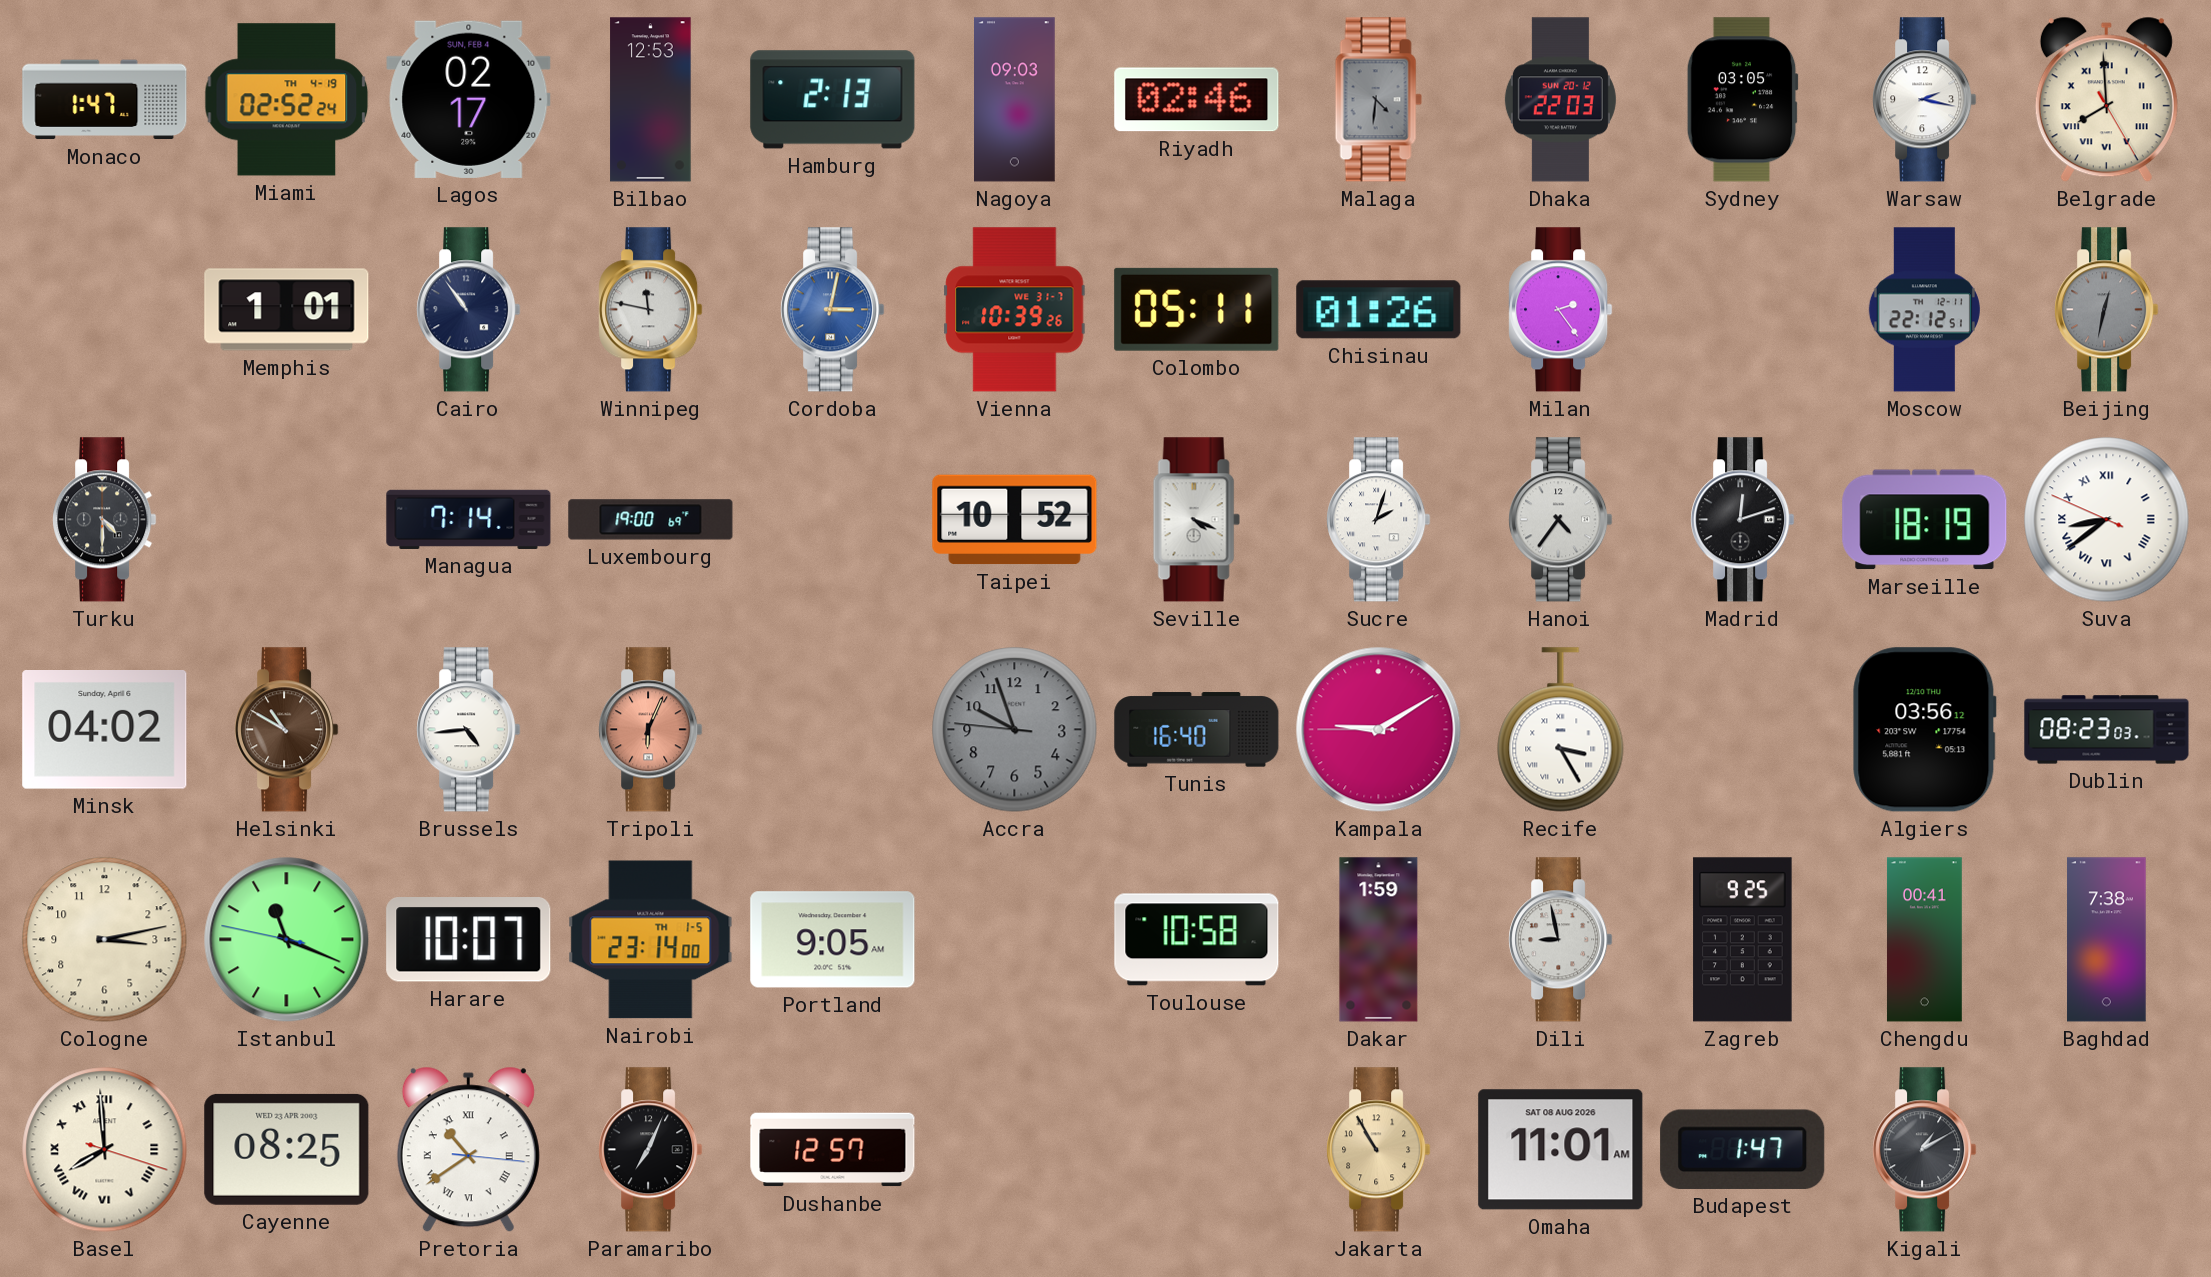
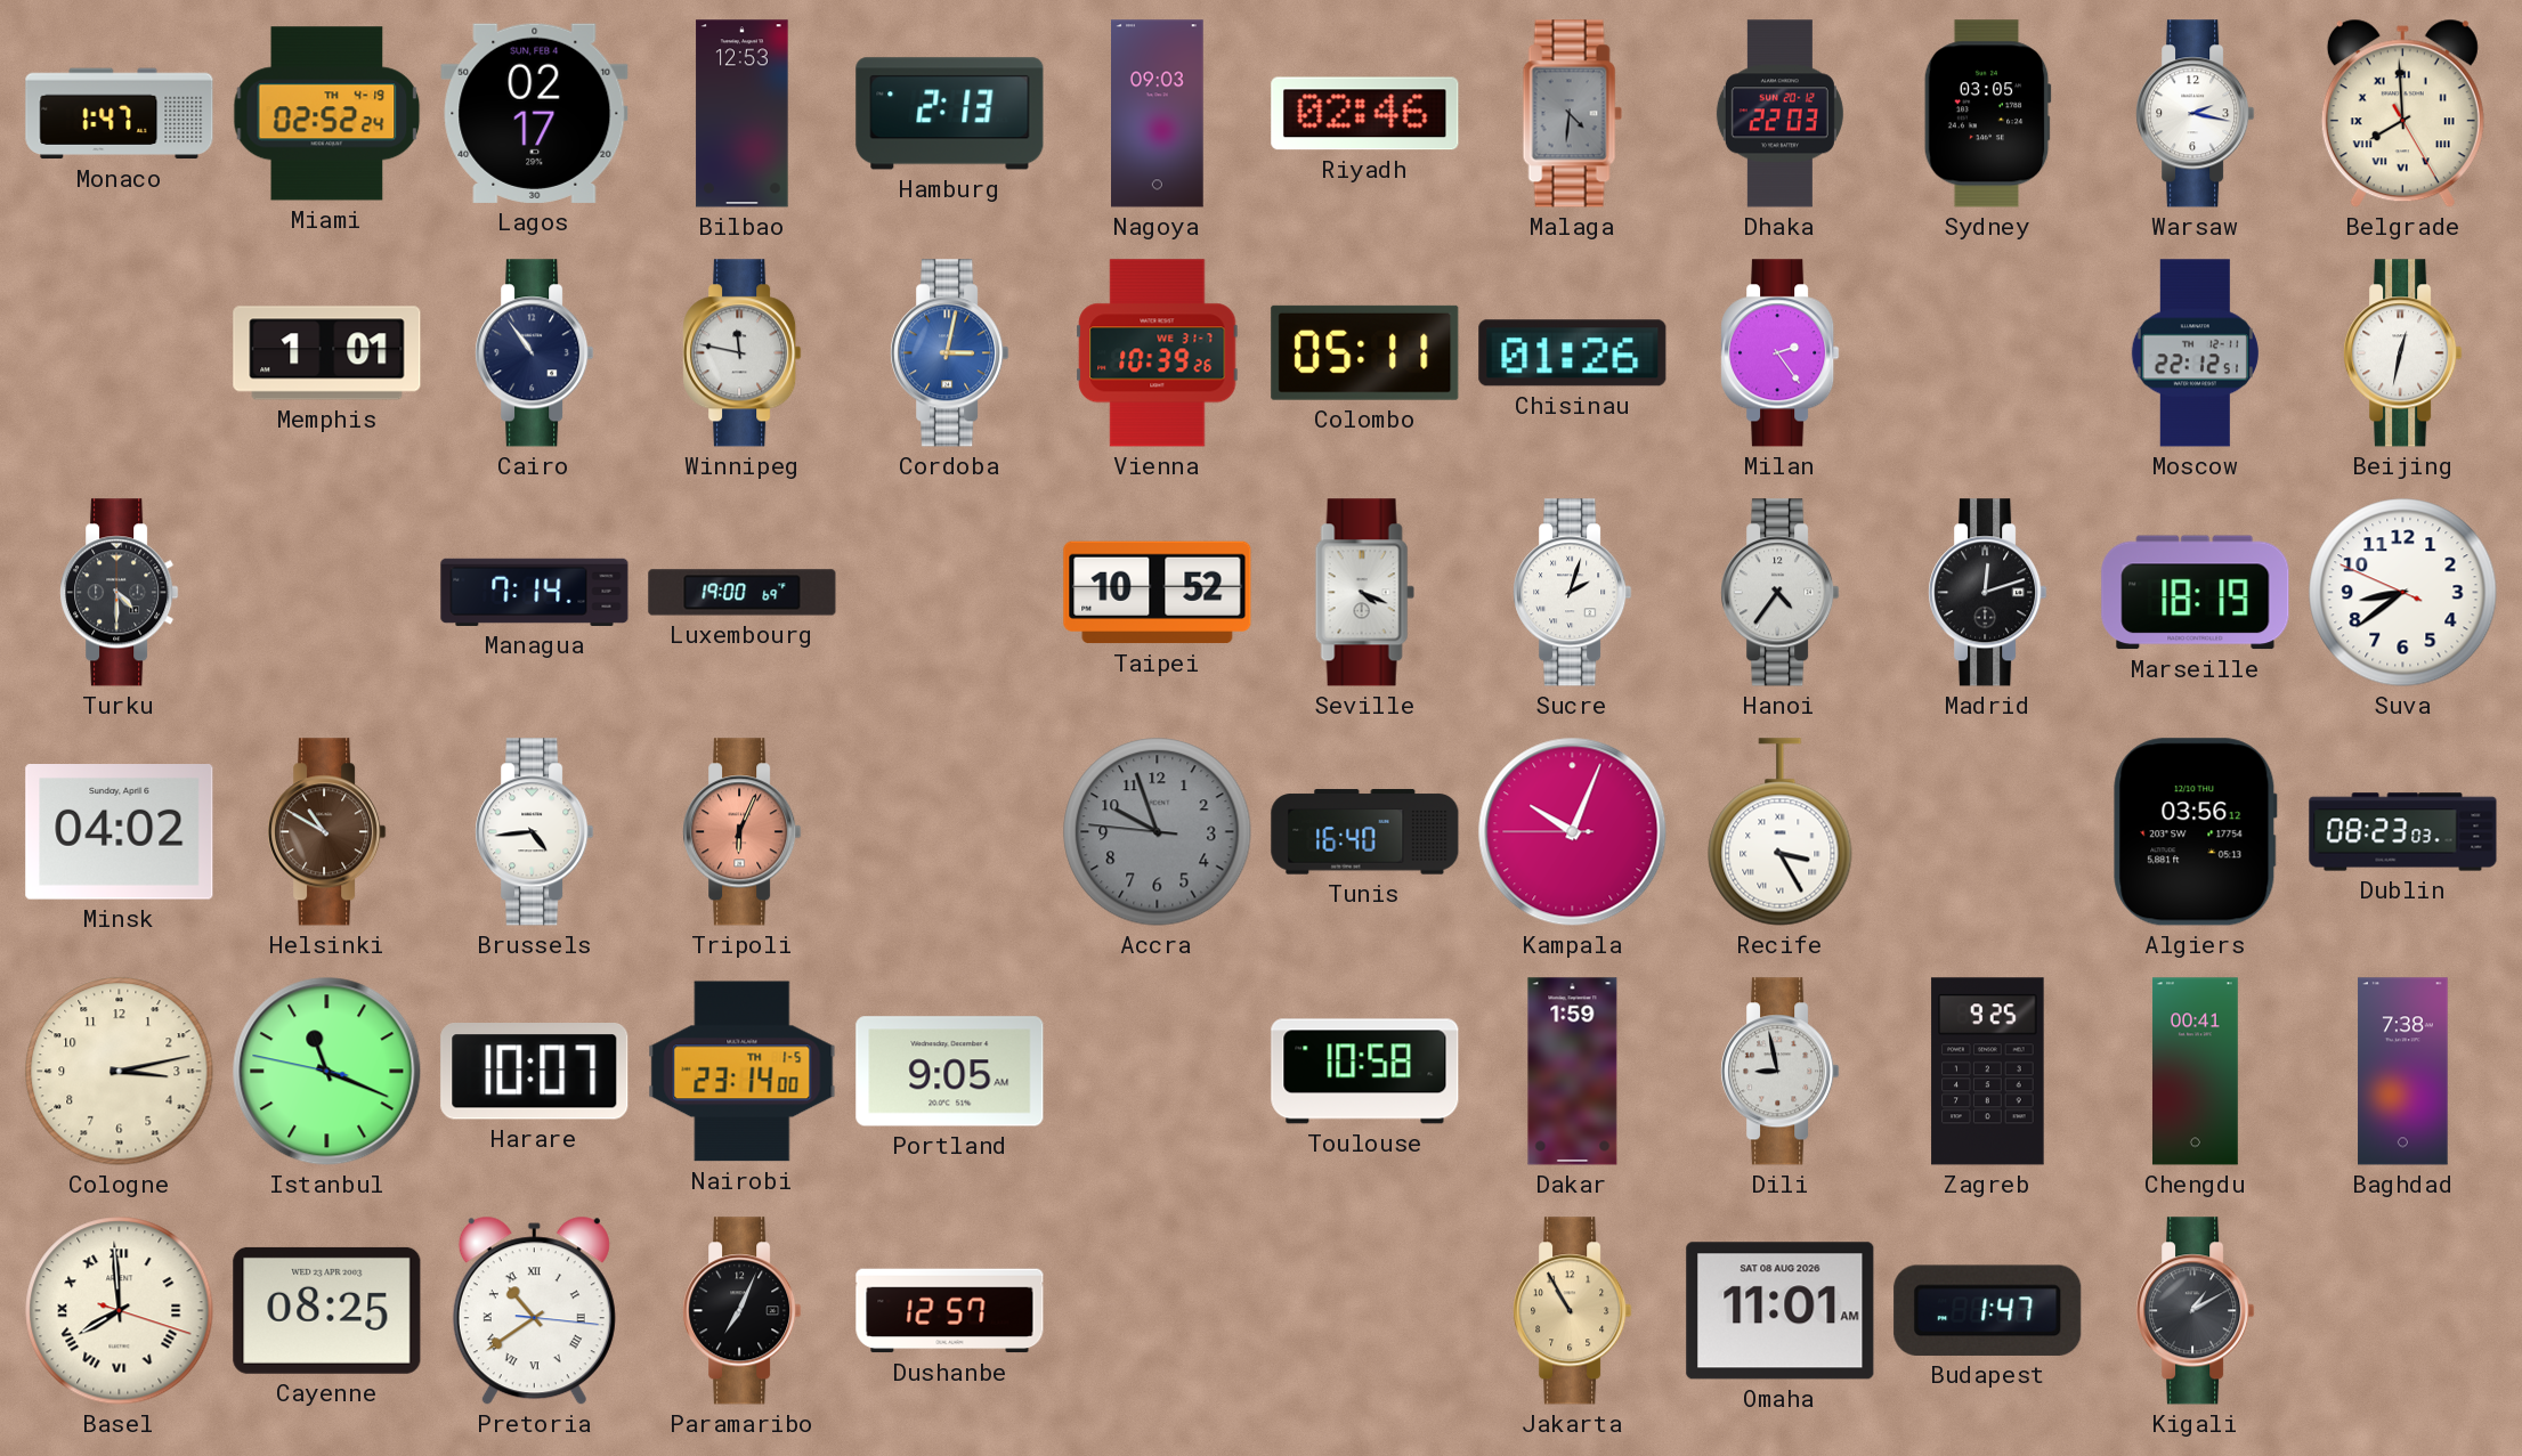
Beijing dial: grey -> white (2403, 353)
Suva numerals: Roman -> Arabic (2403, 593)
Kampala: 9:09 -> 10:03 (1573, 832)
